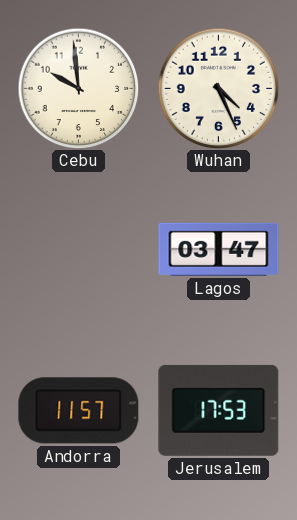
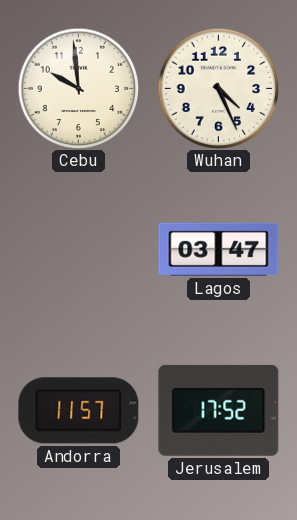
Jerusalem: 17:53 -> 17:52 (219, 410)
